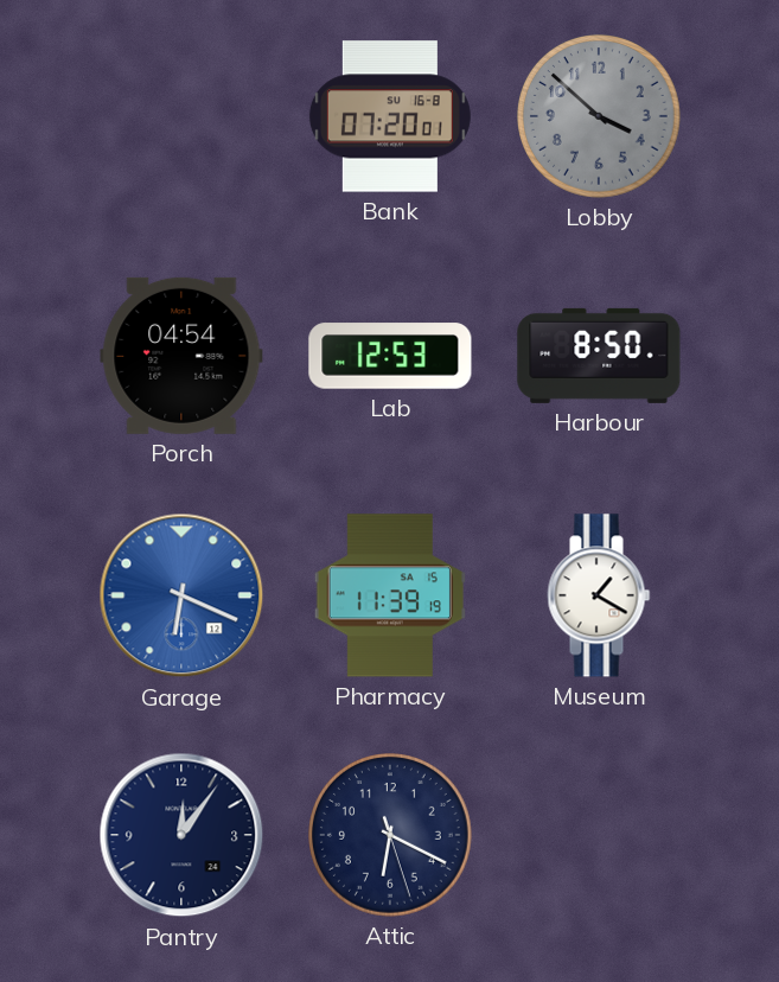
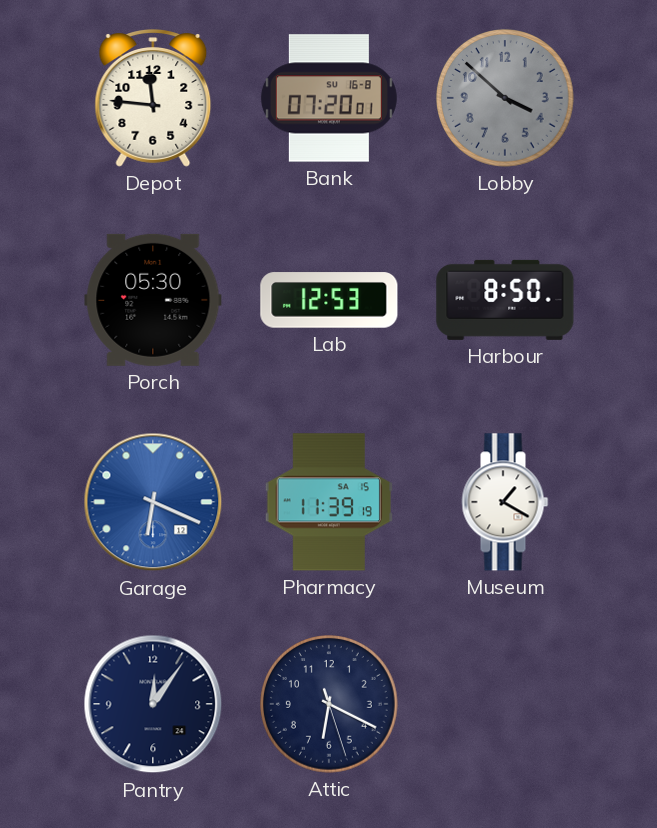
Depot: none -> 11:46 (153, 98)
Porch: 04:54 -> 05:30 (153, 300)
